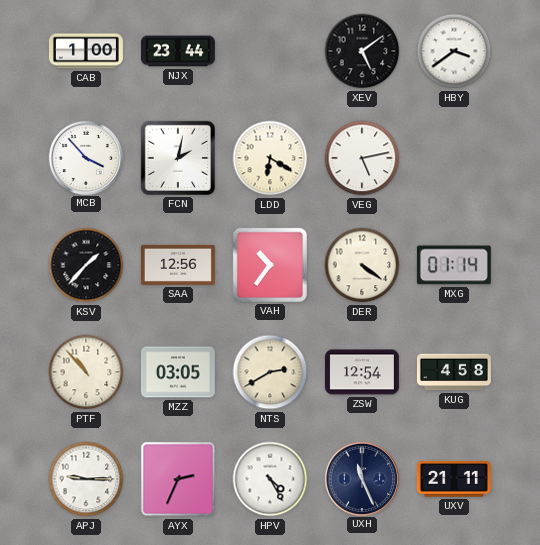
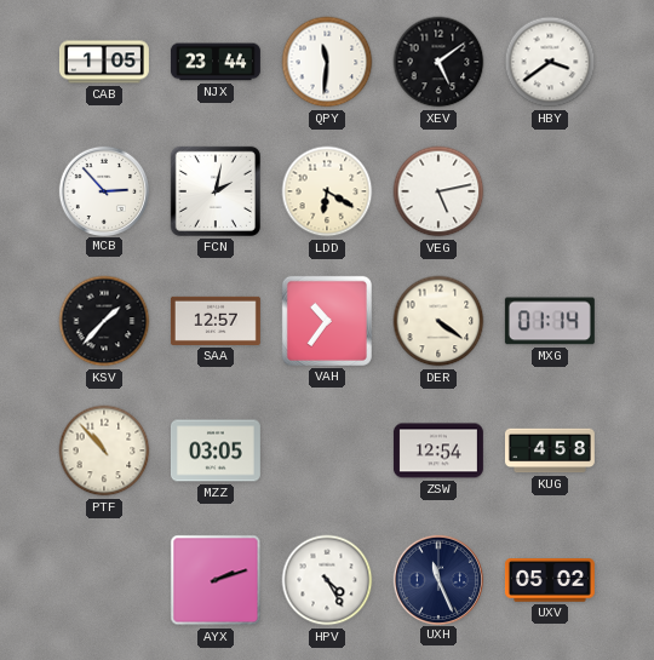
CAB: 1:00 -> 1:05 (104, 62)
QPY: none -> 11:31 (327, 62)
MCB: 3:53 -> 2:53 (103, 190)
SAA: 12:56 -> 12:57 (216, 321)
NTS: 2:40 -> none (270, 372)
APJ: 9:15 -> none (86, 479)
AYX: 2:34 -> 2:12 (216, 580)
UXV: 21:11 -> 05:02 (550, 581)
